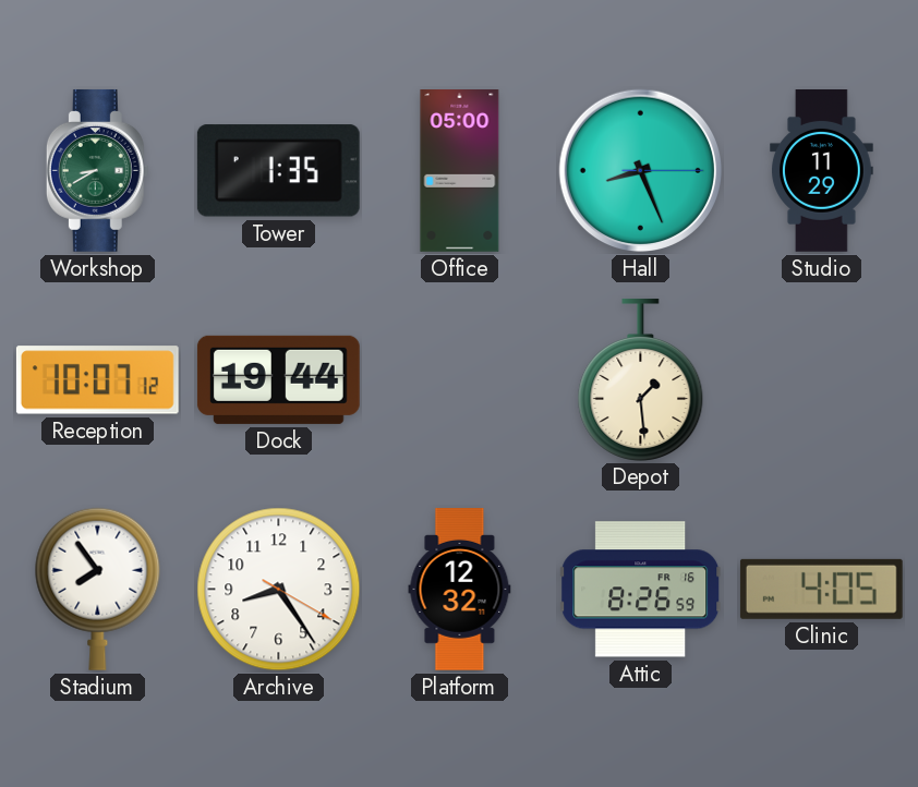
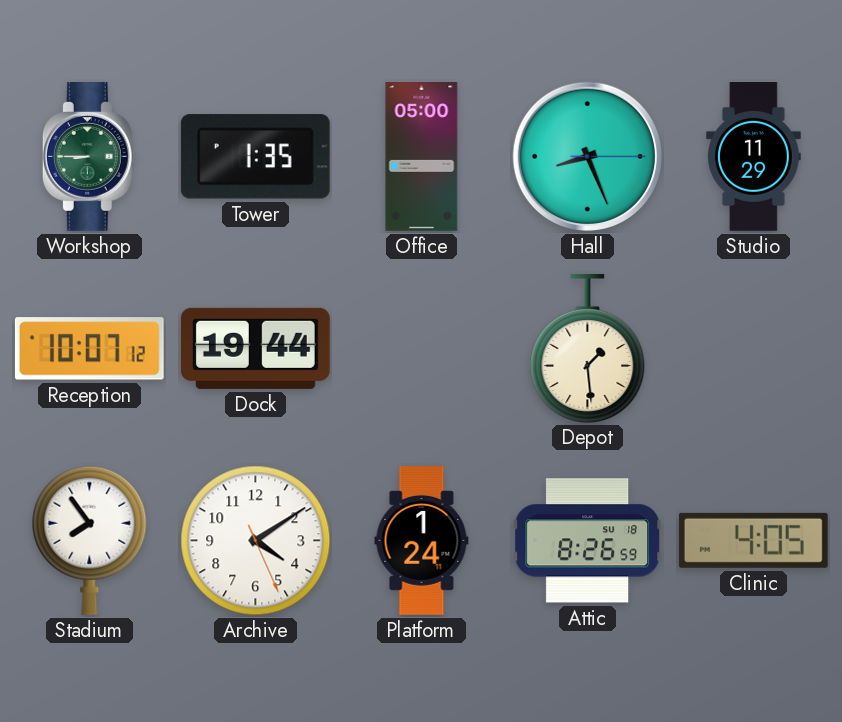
Workshop: 8:40 -> 8:45 (89, 156)
Archive: 8:24 -> 4:09 (256, 541)
Platform: 12:32 -> 1:24 (422, 541)
Attic date: FR 16 -> SU 18 (588, 541)
